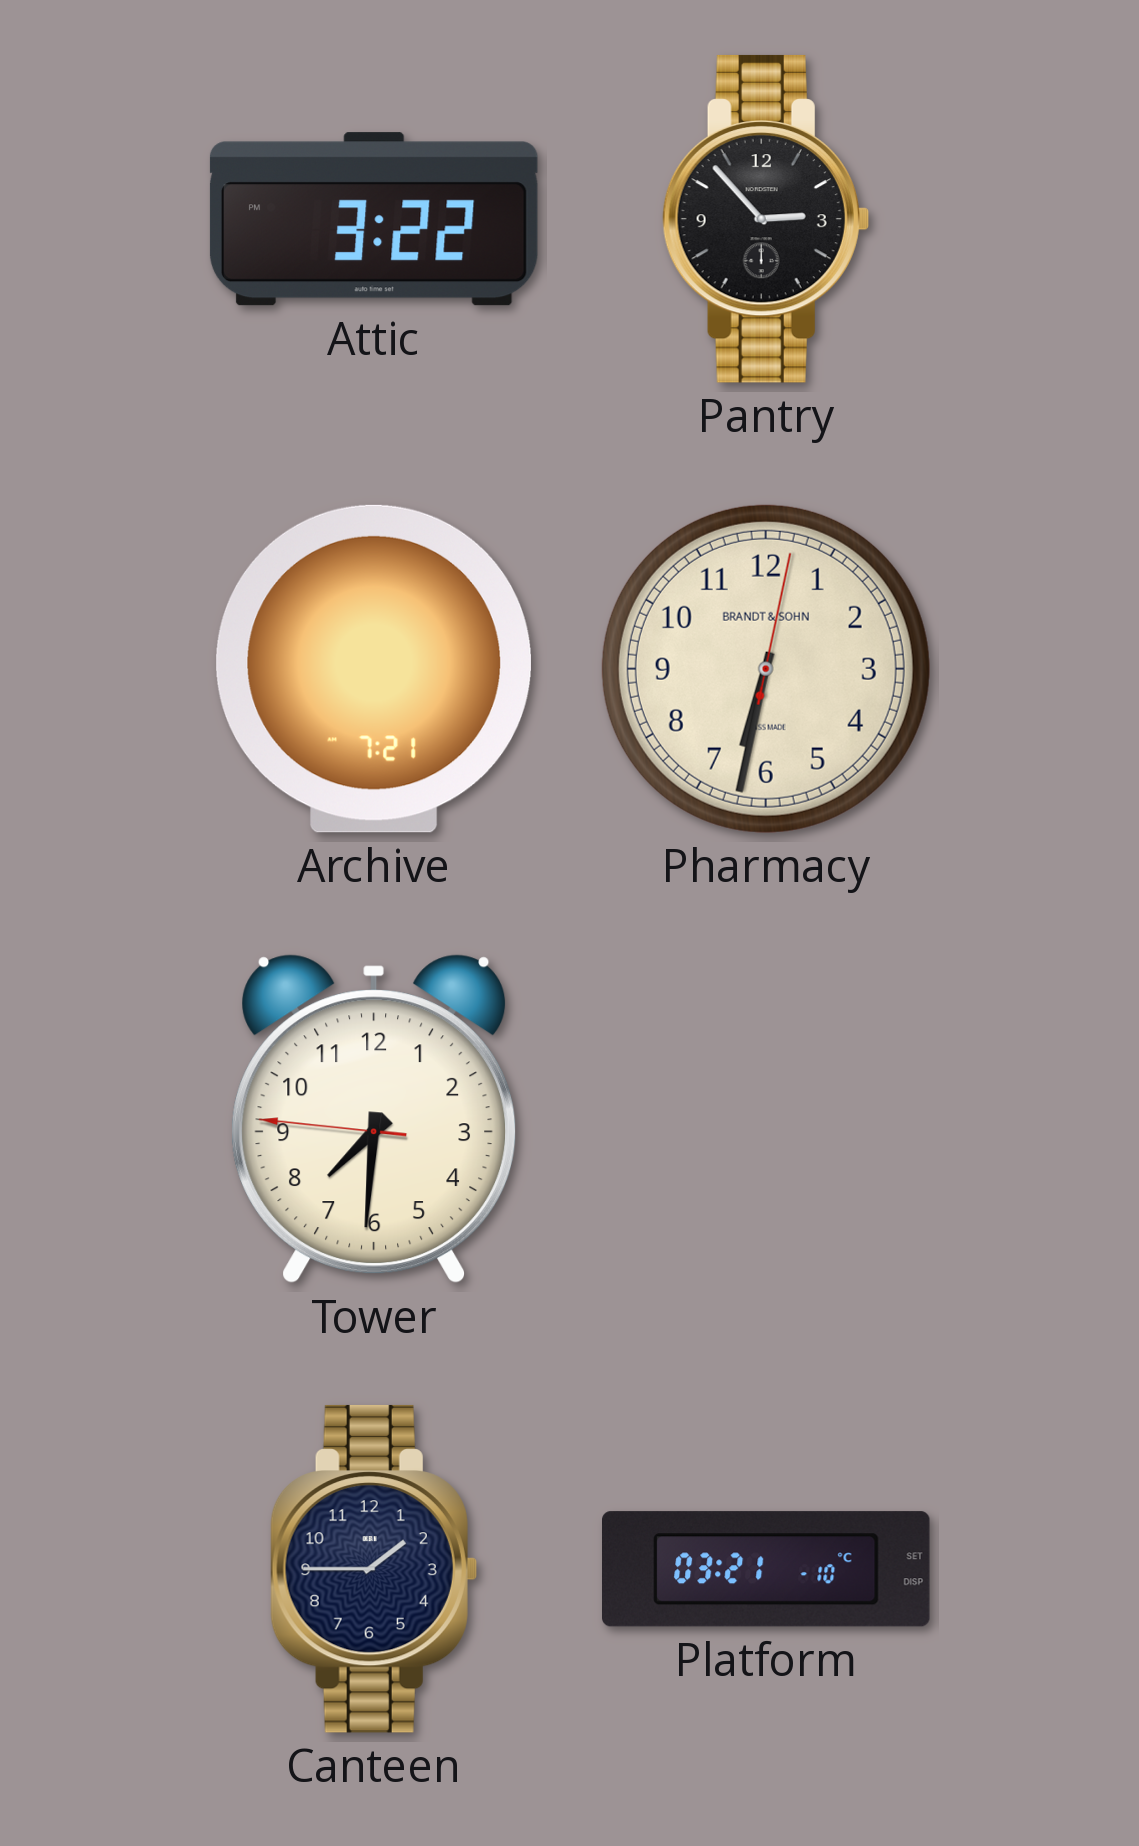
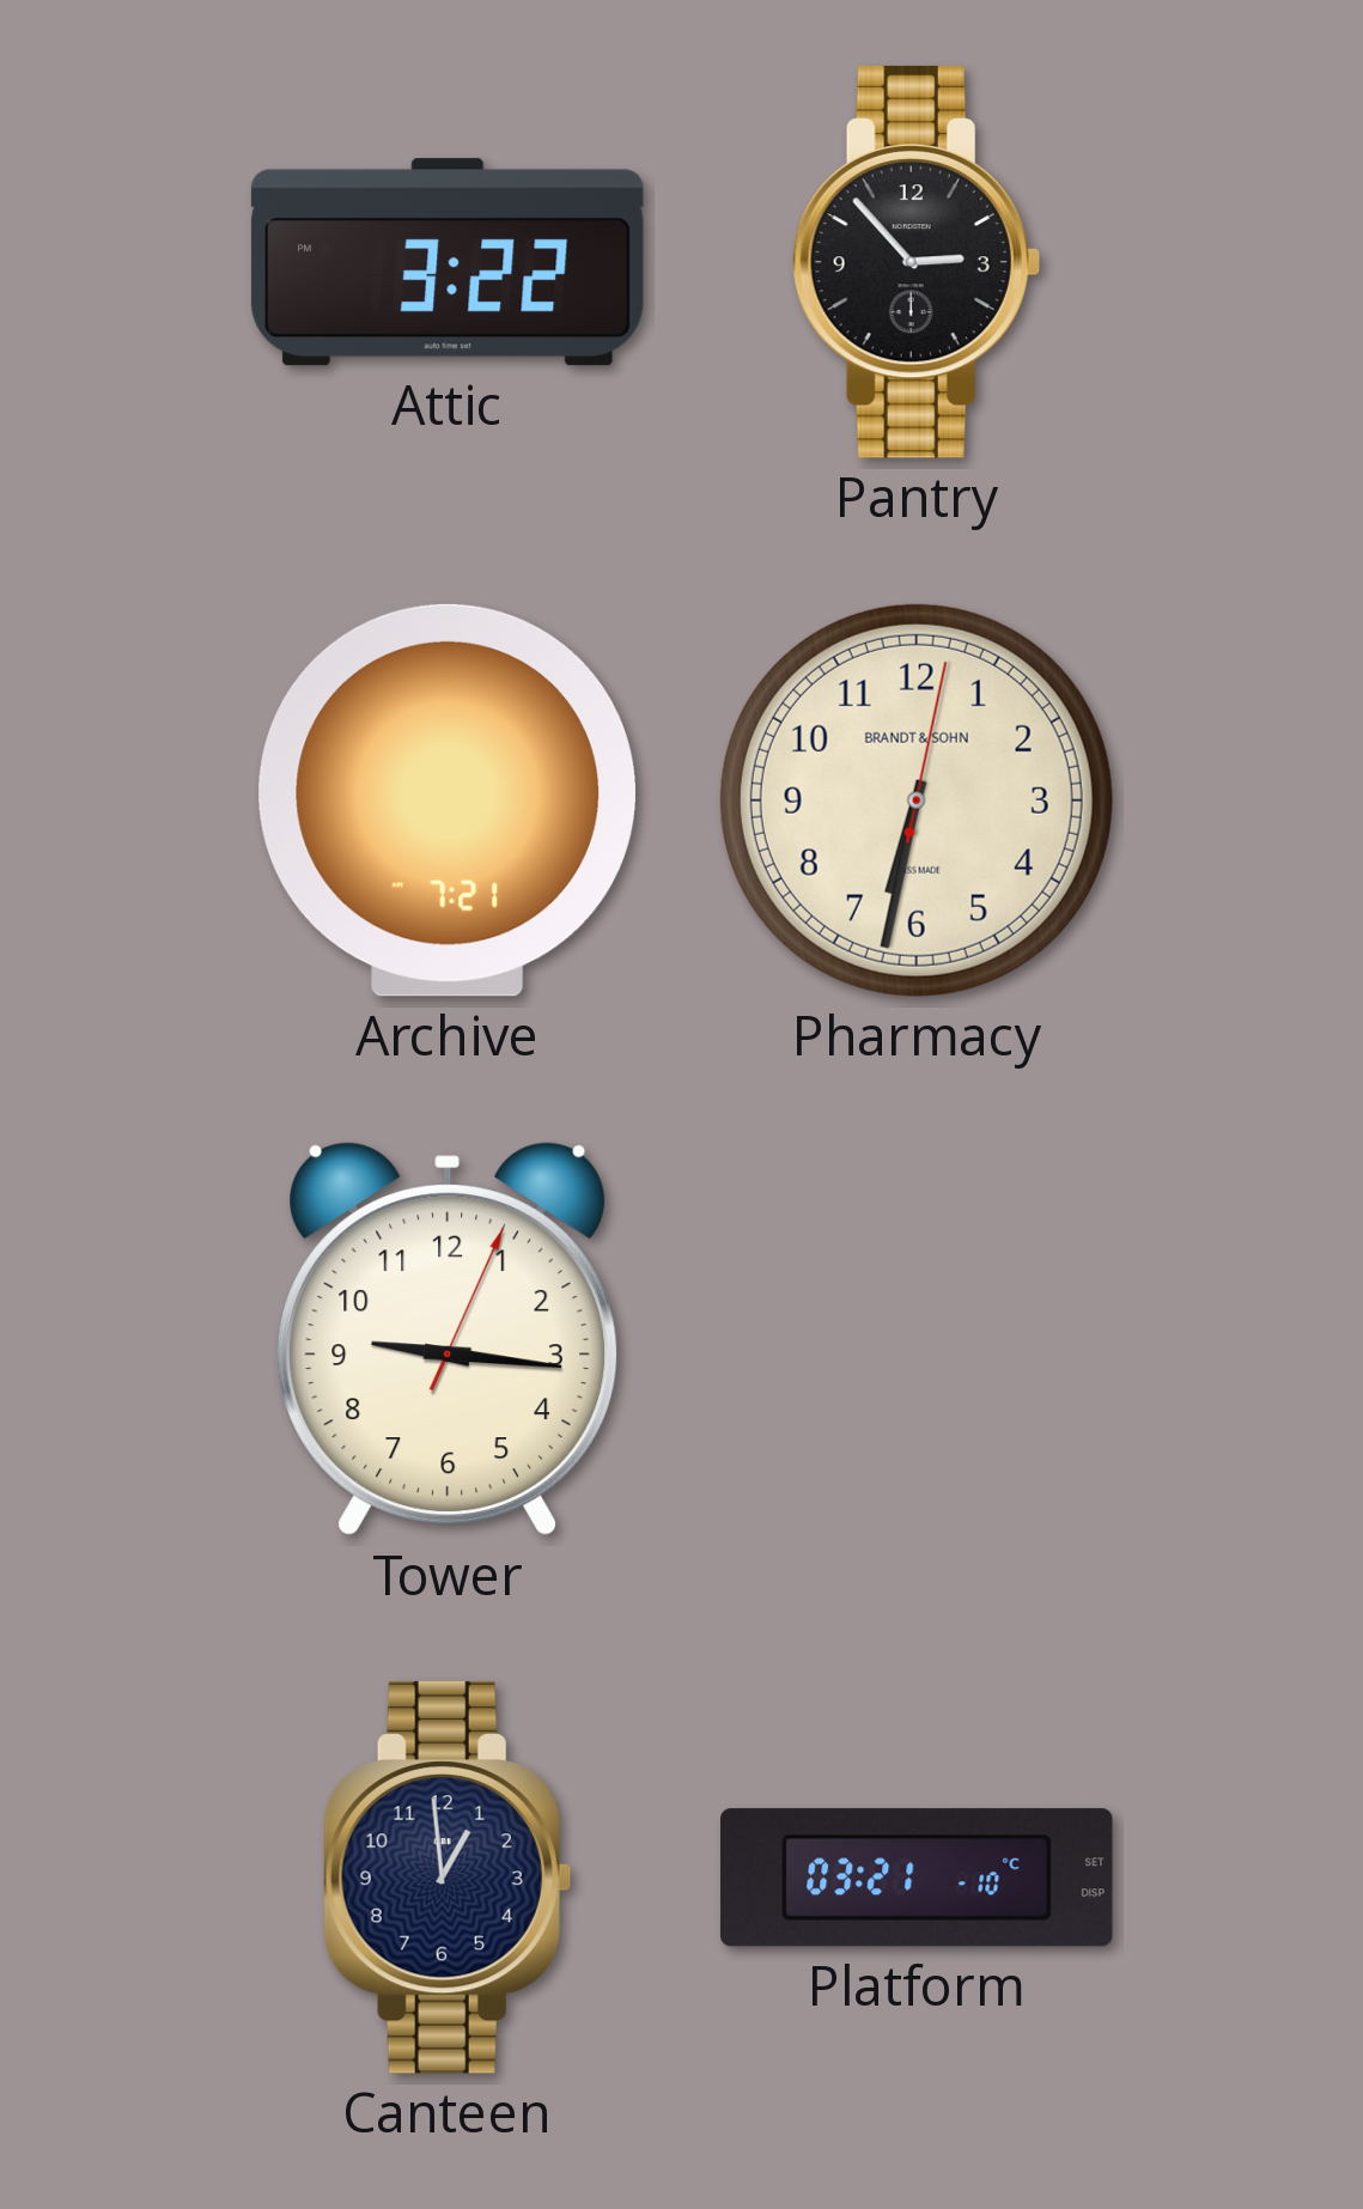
Tower: 7:30 -> 9:16 (448, 1339)
Canteen: 1:45 -> 12:59 (448, 1878)
